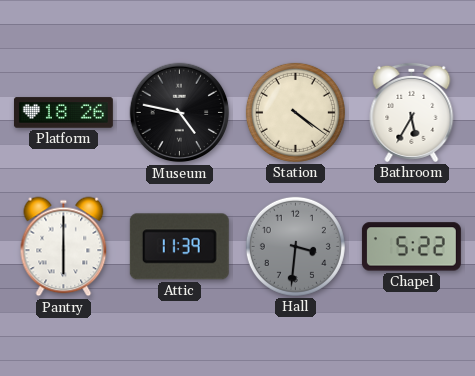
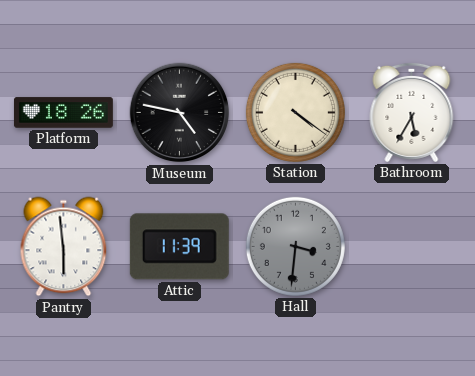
Pantry: 6:00 -> 5:59 (64, 247)
Chapel: 5:22 -> none (411, 247)
